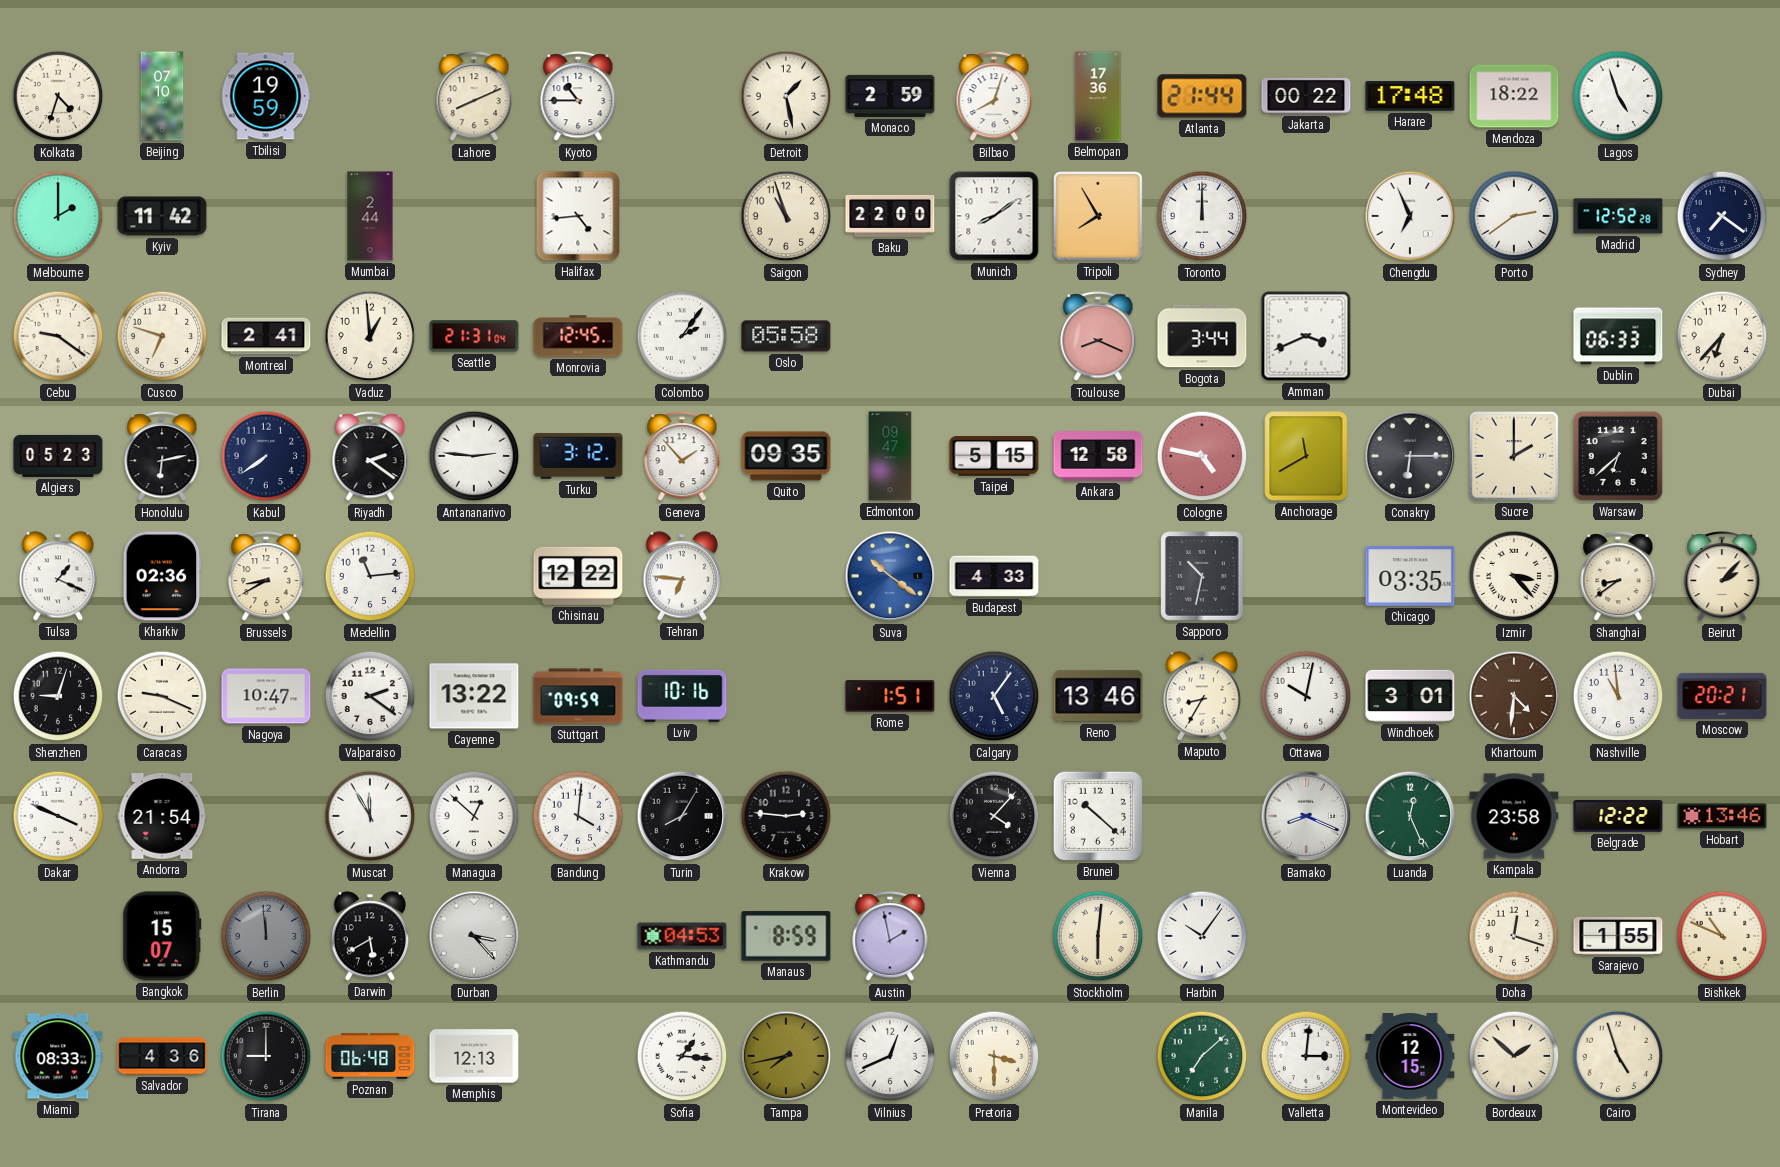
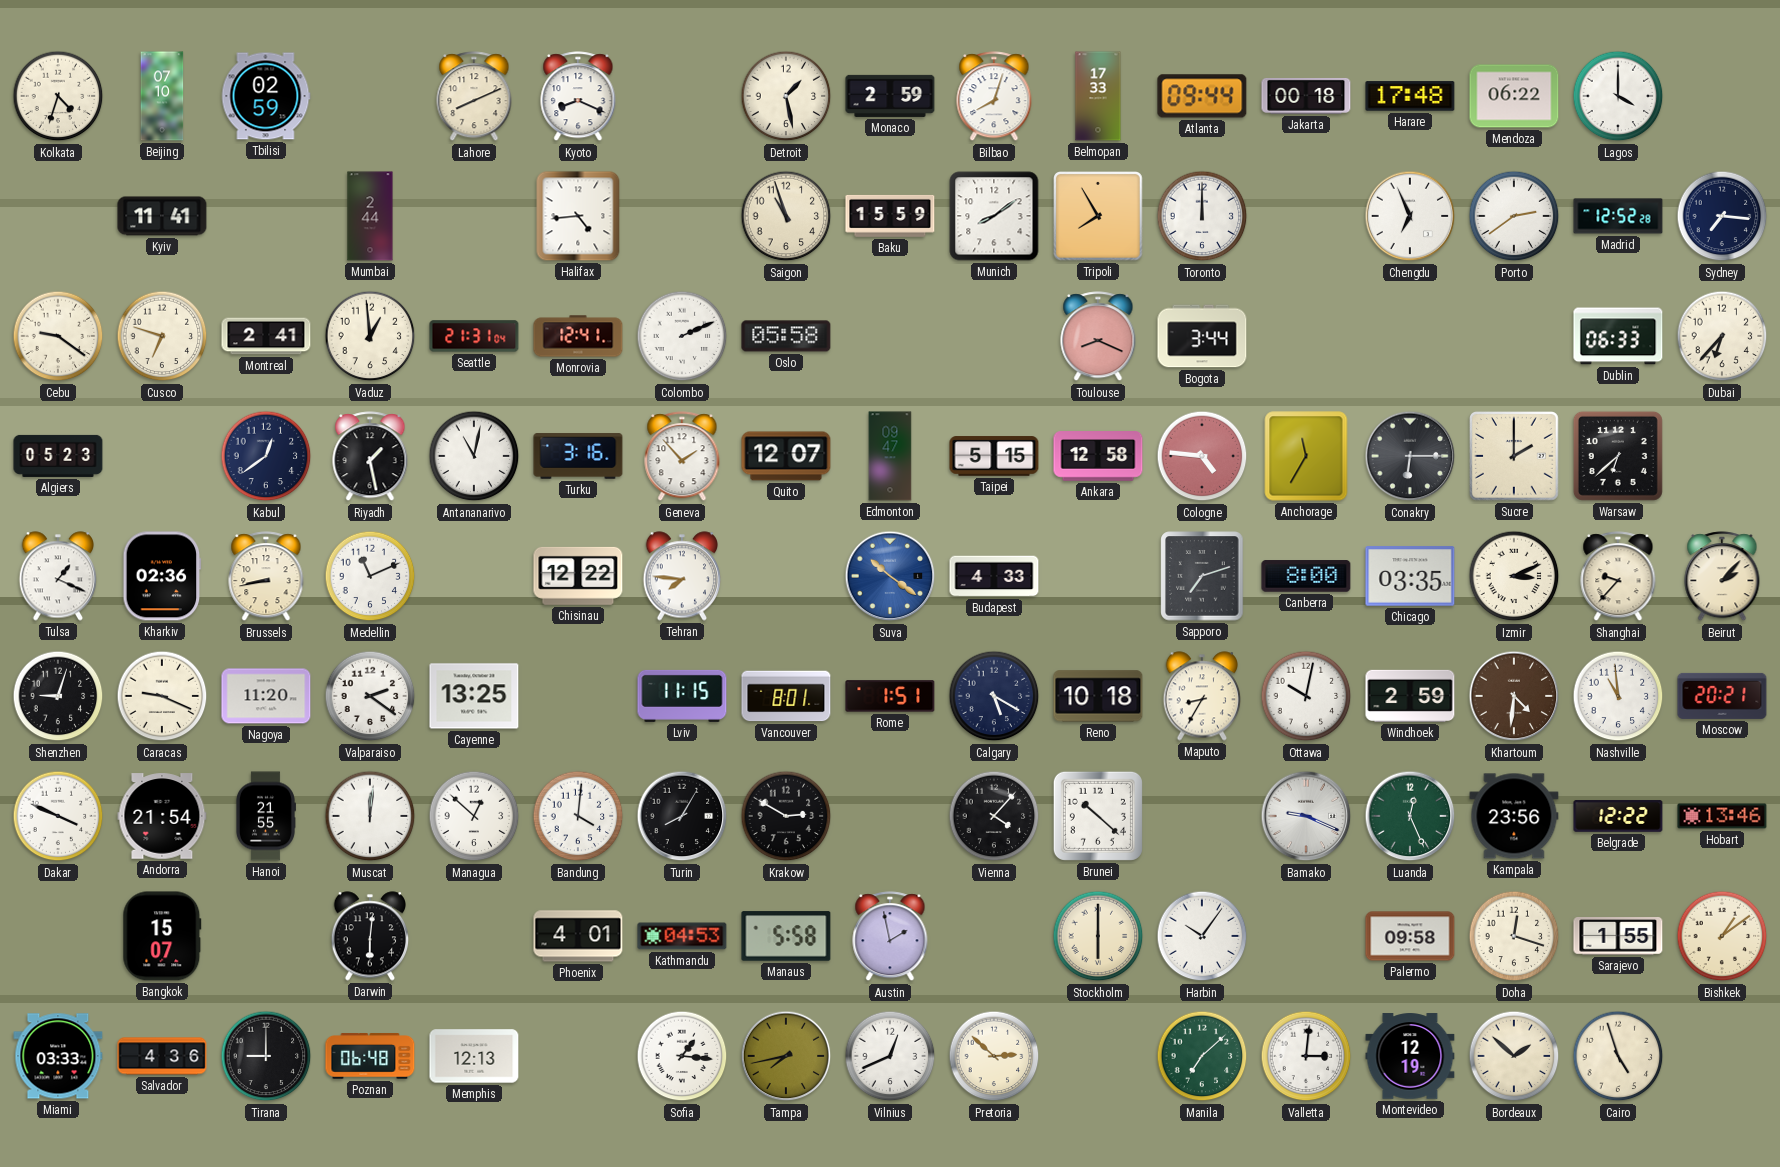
Tbilisi: 19:59 -> 02:59 (266, 96)
Kyoto: 10:45 -> 8:19 (578, 97)
Belmopan: 17:36 -> 17:33 (1098, 96)
Atlanta: 21:44 -> 09:44 (1202, 96)
Jakarta: 00:22 -> 00:18 (1306, 96)
Mendoza: 18:22 -> 06:22 (1514, 96)
Lagos: 4:57 -> 4:00 (1618, 96)
Melbourne: 2:00 -> none (58, 216)
Kyiv: 11:42 -> 11:41 (162, 216)
Baku: 22:00 -> 15:59 (890, 216)
Sydney: 7:21 -> 7:16 (1722, 216)
Monrovia: 12:45 -> 12:41 (578, 336)
Colombo: 2:06 -> 2:11 (682, 336)
Amman: 3:41 -> none (1306, 336)
Honolulu: 6:13 -> none (162, 457)
Kabul: 7:39 -> 12:39 (266, 456)
Riyadh: 2:21 -> 1:28 (370, 457)
Antananarivo: 2:46 -> 11:02 (474, 456)
Turku: 3:12 -> 3:16 (578, 456)
Quito: 09:35 -> 12:07 (786, 456)
Cologne: 4:47 -> 4:46 (1202, 456)
Anchorage: 11:40 -> 11:35 (1306, 456)
Brussels: 8:40 -> 8:43 (266, 577)
Medellin: 11:14 -> 11:11 (370, 576)
Tehran: 6:46 -> 7:46 (682, 576)
Sapporo: 10:32 -> 7:12 (1202, 576)
Canberra: none -> 8:00 (1306, 576)
Izmir: 3:23 -> 3:11 (1514, 576)
Shanghai: 8:39 -> 9:37 (1618, 577)
Nagoya: 10:47 -> 11:20 (266, 696)
Cayenne: 13:22 -> 13:25 (474, 696)
Stuttgart: 09:59 -> none (578, 696)
Lviv: 10:16 -> 11:15 (682, 696)
Vancouver: none -> 8:01 (786, 696)
Calgary: 5:06 -> 5:20 (994, 696)
Reno: 13:46 -> 10:18 (1098, 696)
Windhoek: 3:01 -> 2:59 (1410, 696)
Hanoi: none -> 21:55 (265, 816)
Muscat: 11:55 -> 12:01 (370, 816)
Krakow: 2:46 -> 2:50 (786, 816)
Bamako: 8:19 -> 9:19 (1306, 816)
Kampala: 23:58 -> 23:56 (1514, 816)
Berlin: 11:59 -> none (266, 936)
Darwin: 5:40 -> 6:01 (370, 936)
Durban: 3:23 -> none (474, 936)
Phoenix: none -> 4:01 (578, 936)
Manaus: 8:59 -> 5:58 (786, 936)
Stockholm: 6:01 -> 6:00 (1098, 936)
Palermo: none -> 09:58 (1410, 936)
Bishkek: 10:49 -> 1:09 (1722, 936)
Miami: 08:33 -> 03:33 (58, 1056)
Pretoria: 3:30 -> 2:52 (994, 1056)
Montevideo: 12:15 -> 12:19 (1410, 1056)
